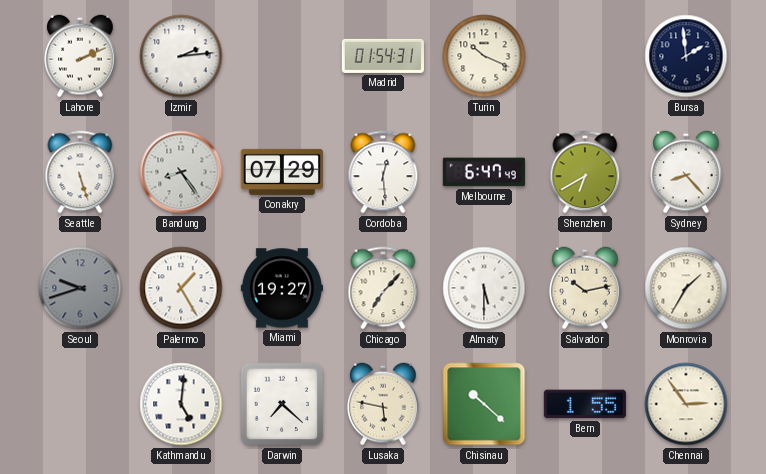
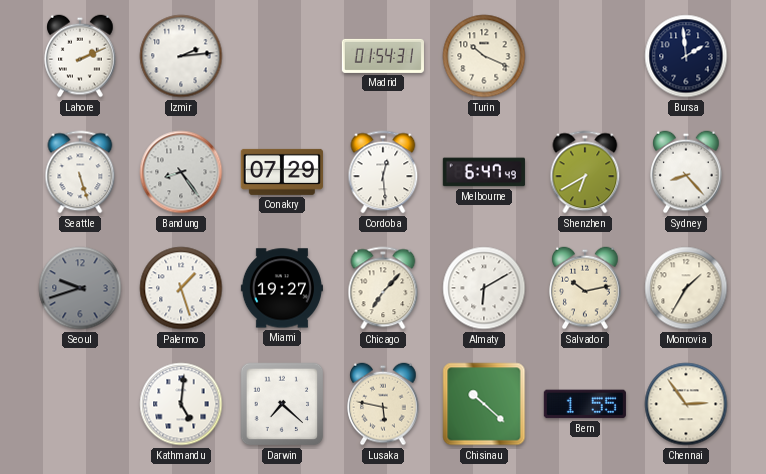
Palermo: 1:25 -> 1:27 (181, 288)
Almaty: 5:30 -> 6:10 (484, 288)
